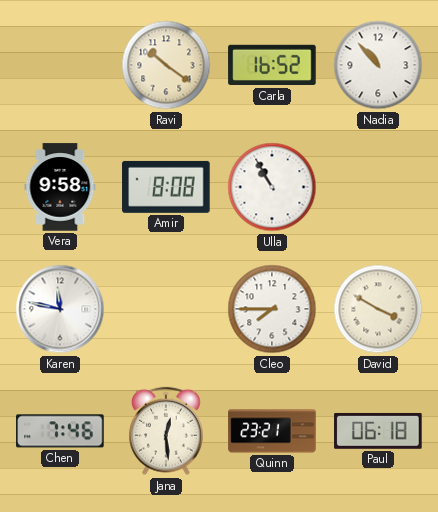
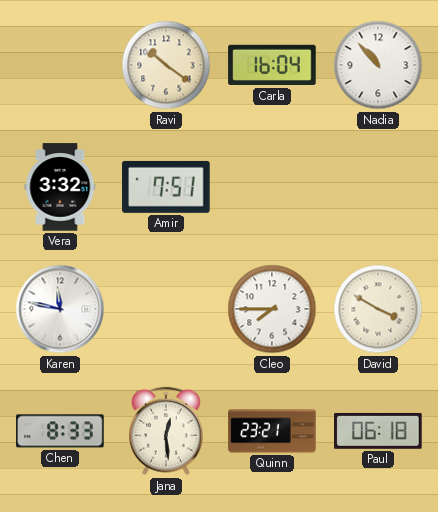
Carla: 16:52 -> 16:04 (272, 65)
Vera: 9:58 -> 3:32 (60, 187)
Amir: 8:08 -> 7:51 (166, 187)
Ulla: 10:55 -> none (272, 187)
Chen: 7:46 -> 8:33 (60, 431)
